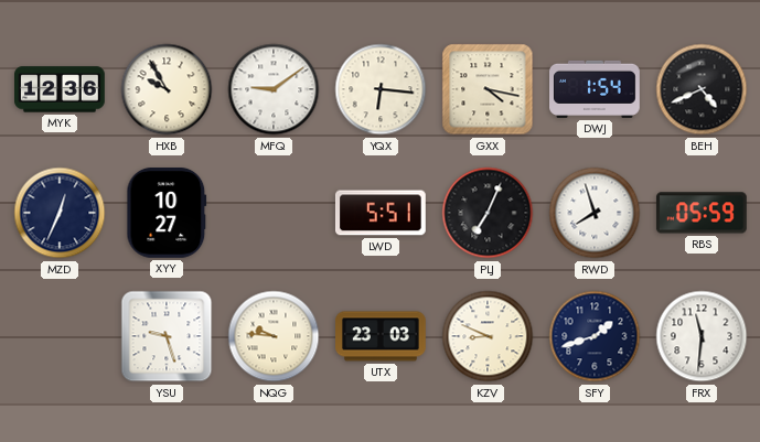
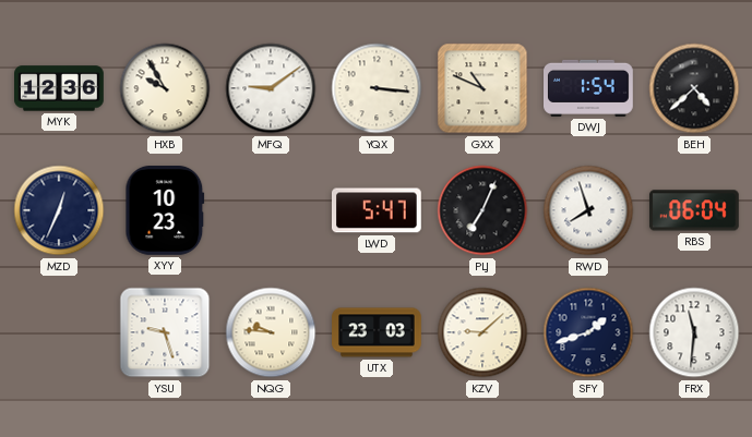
YQX: 6:16 -> 3:16 (377, 88)
GXX: 4:17 -> 10:49 (482, 88)
BEH: 4:41 -> 4:38 (694, 88)
XYY: 10:27 -> 10:23 (165, 211)
LWD: 5:51 -> 5:47 (377, 210)
RBS: 05:59 -> 06:04 (694, 210)
KZV: 8:49 -> 9:08 (482, 332)
